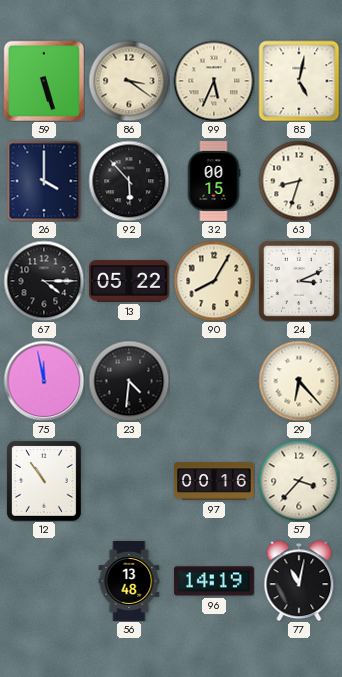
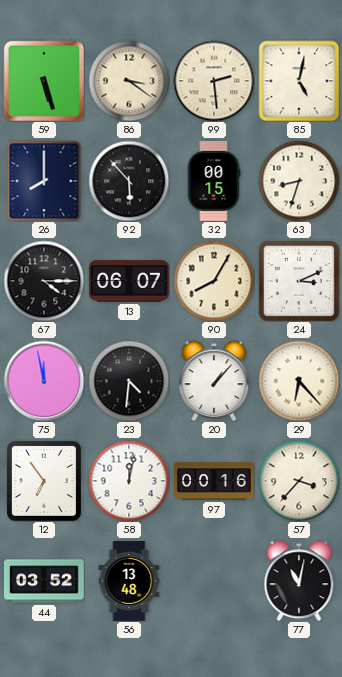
99: 5:34 -> 2:29 (214, 81)
26: 4:00 -> 8:00 (44, 181)
13: 05:22 -> 06:07 (129, 281)
20: none -> 1:07 (214, 381)
12: 10:54 -> 6:54 (44, 481)
58: none -> 12:02 (129, 481)
44: none -> 03:52 (44, 581)
96: 14:19 -> none (214, 581)
